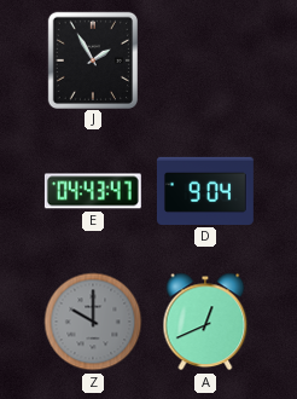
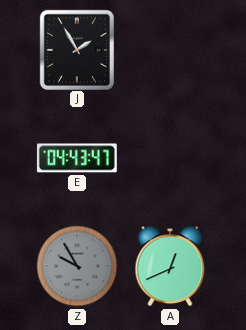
D: 9:04 -> none (205, 191)
Z: 10:00 -> 9:55 (77, 266)
